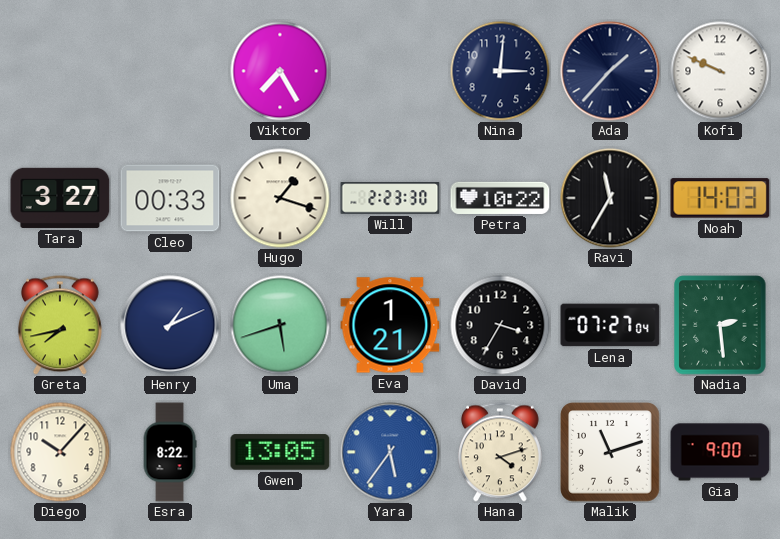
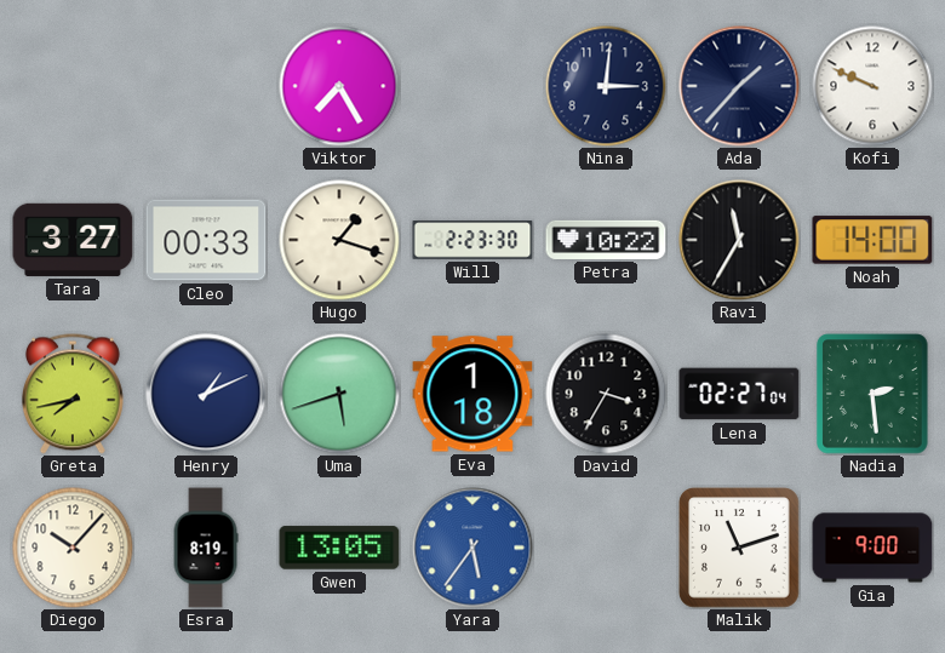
Noah: 14:03 -> 14:00 (872, 240)
Eva: 1:21 -> 1:18 (472, 394)
Lena: 07:27 -> 02:27 (739, 394)
Esra: 8:22 -> 8:19 (206, 548)
Hana: 4:12 -> none (500, 452)
